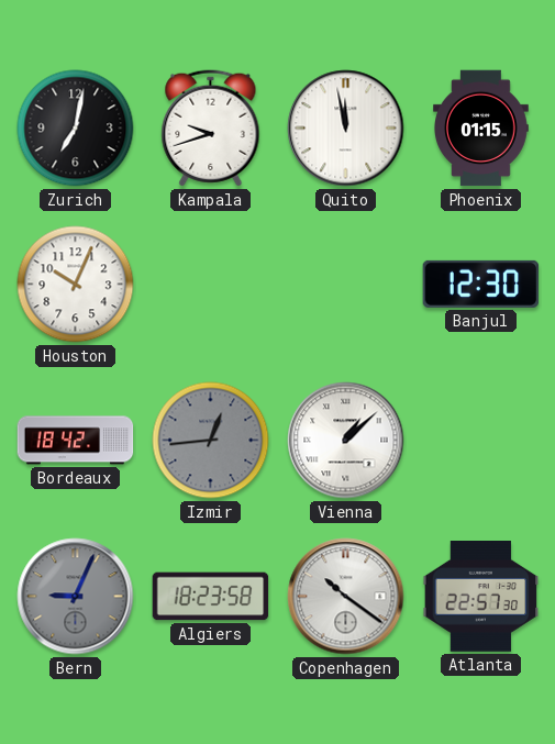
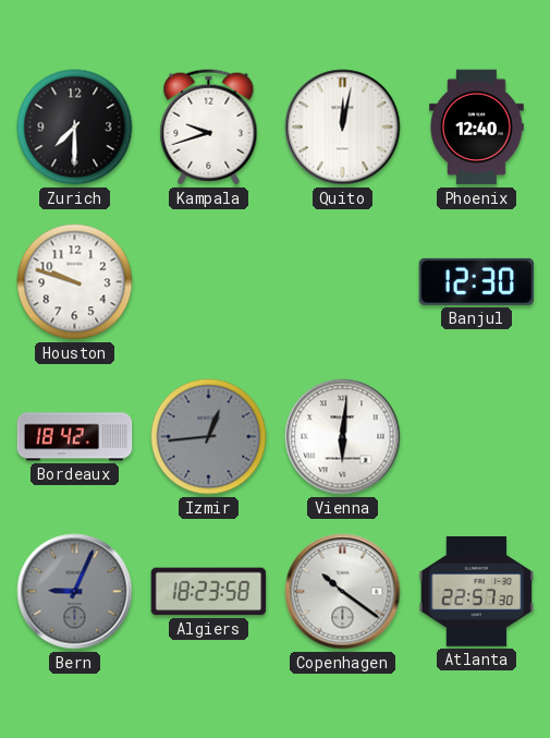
Zurich: 7:02 -> 7:30 (75, 128)
Quito: 11:58 -> 12:02 (343, 128)
Phoenix: 01:15 -> 12:40 (477, 128)
Houston: 10:04 -> 9:48 (75, 282)
Vienna: 1:08 -> 6:01 (343, 437)
